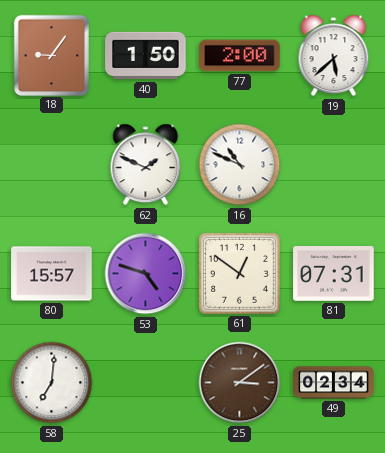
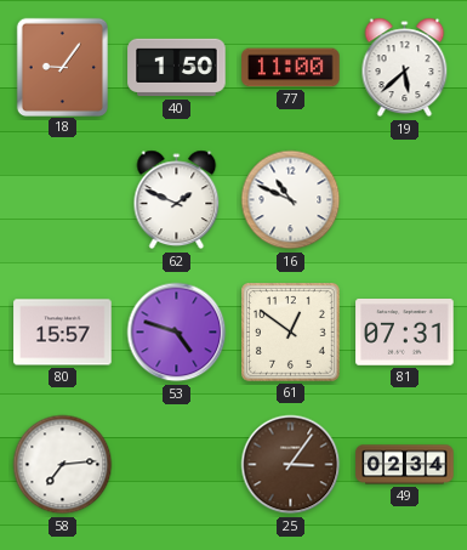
77: 2:00 -> 11:00 (291, 68)
58: 7:01 -> 7:14 (63, 465)
25: 3:09 -> 3:06 (291, 465)
